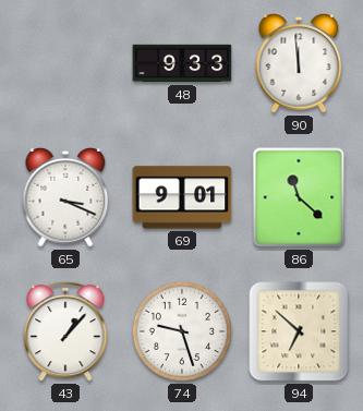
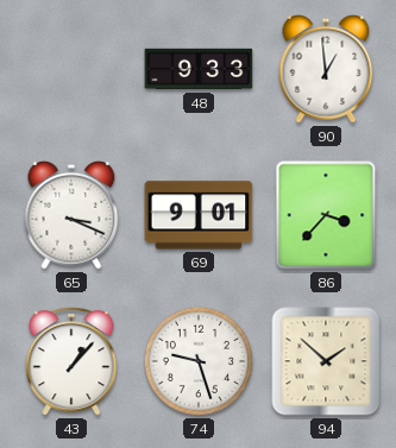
90: 11:59 -> 12:59 (326, 69)
86: 11:22 -> 3:37 (326, 215)
94: 6:52 -> 1:52 (326, 361)
